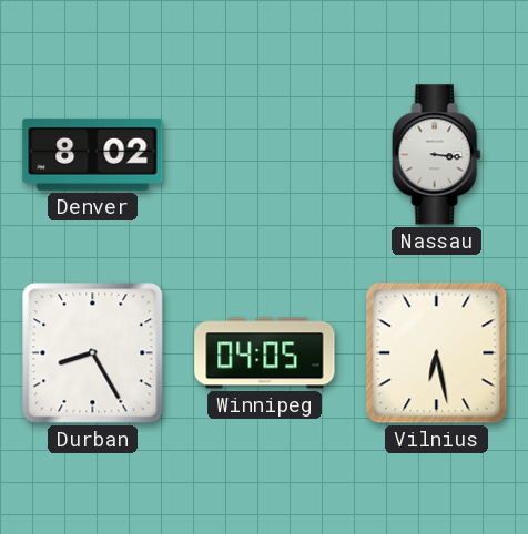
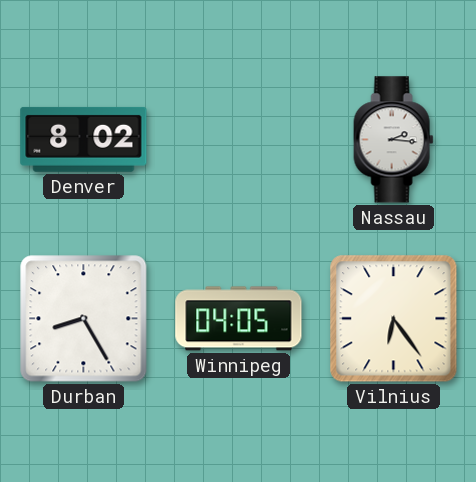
Nassau: 3:16 -> 2:16 (394, 140)
Vilnius: 6:28 -> 6:24 (394, 319)
